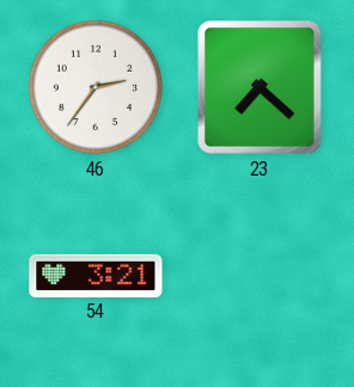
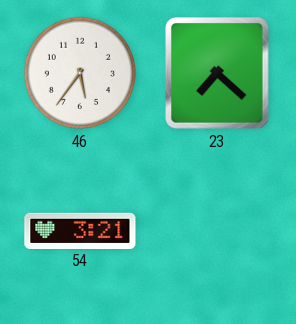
46: 2:36 -> 5:36 (80, 73)
